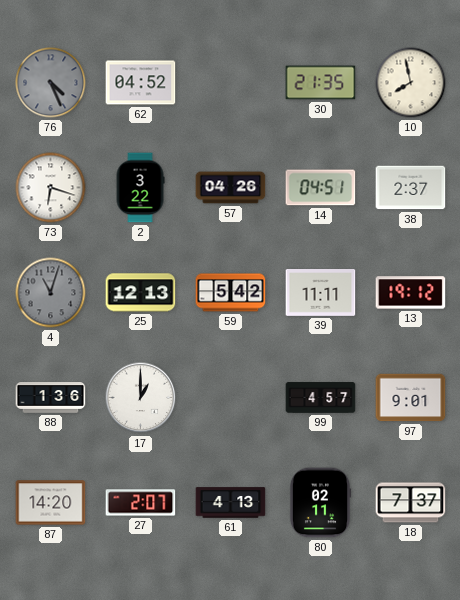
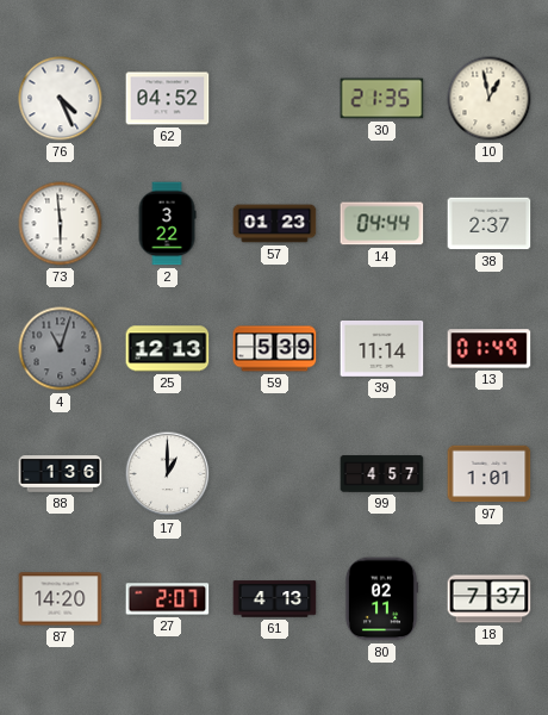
76 dial: grey -> white (61, 99)
10: 7:58 -> 12:58 (490, 99)
73: 6:18 -> 5:59 (61, 224)
57: 04:26 -> 01:23 (275, 224)
14: 04:51 -> 04:44 (382, 224)
59: 5:42 -> 5:39 (275, 349)
39: 11:11 -> 11:14 (382, 349)
13: 19:12 -> 01:49 (490, 349)
97: 9:01 -> 1:01 (490, 474)
